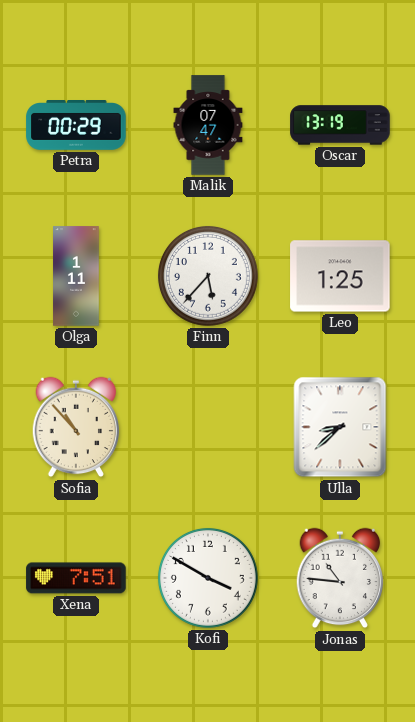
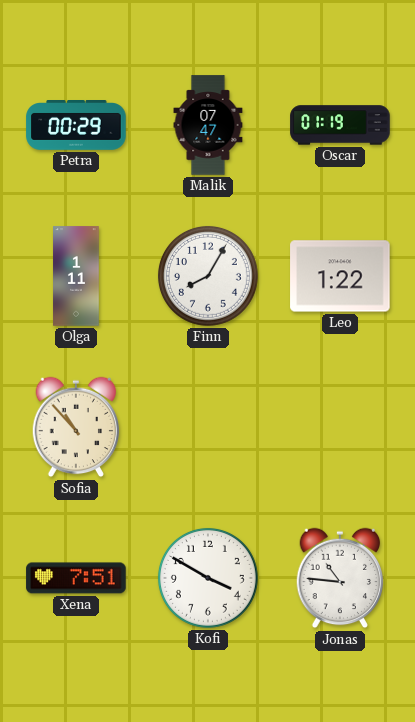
Oscar: 13:19 -> 01:19 (340, 125)
Finn: 5:37 -> 8:05 (208, 276)
Leo: 1:25 -> 1:22 (340, 276)
Ulla: 8:38 -> none (340, 427)
